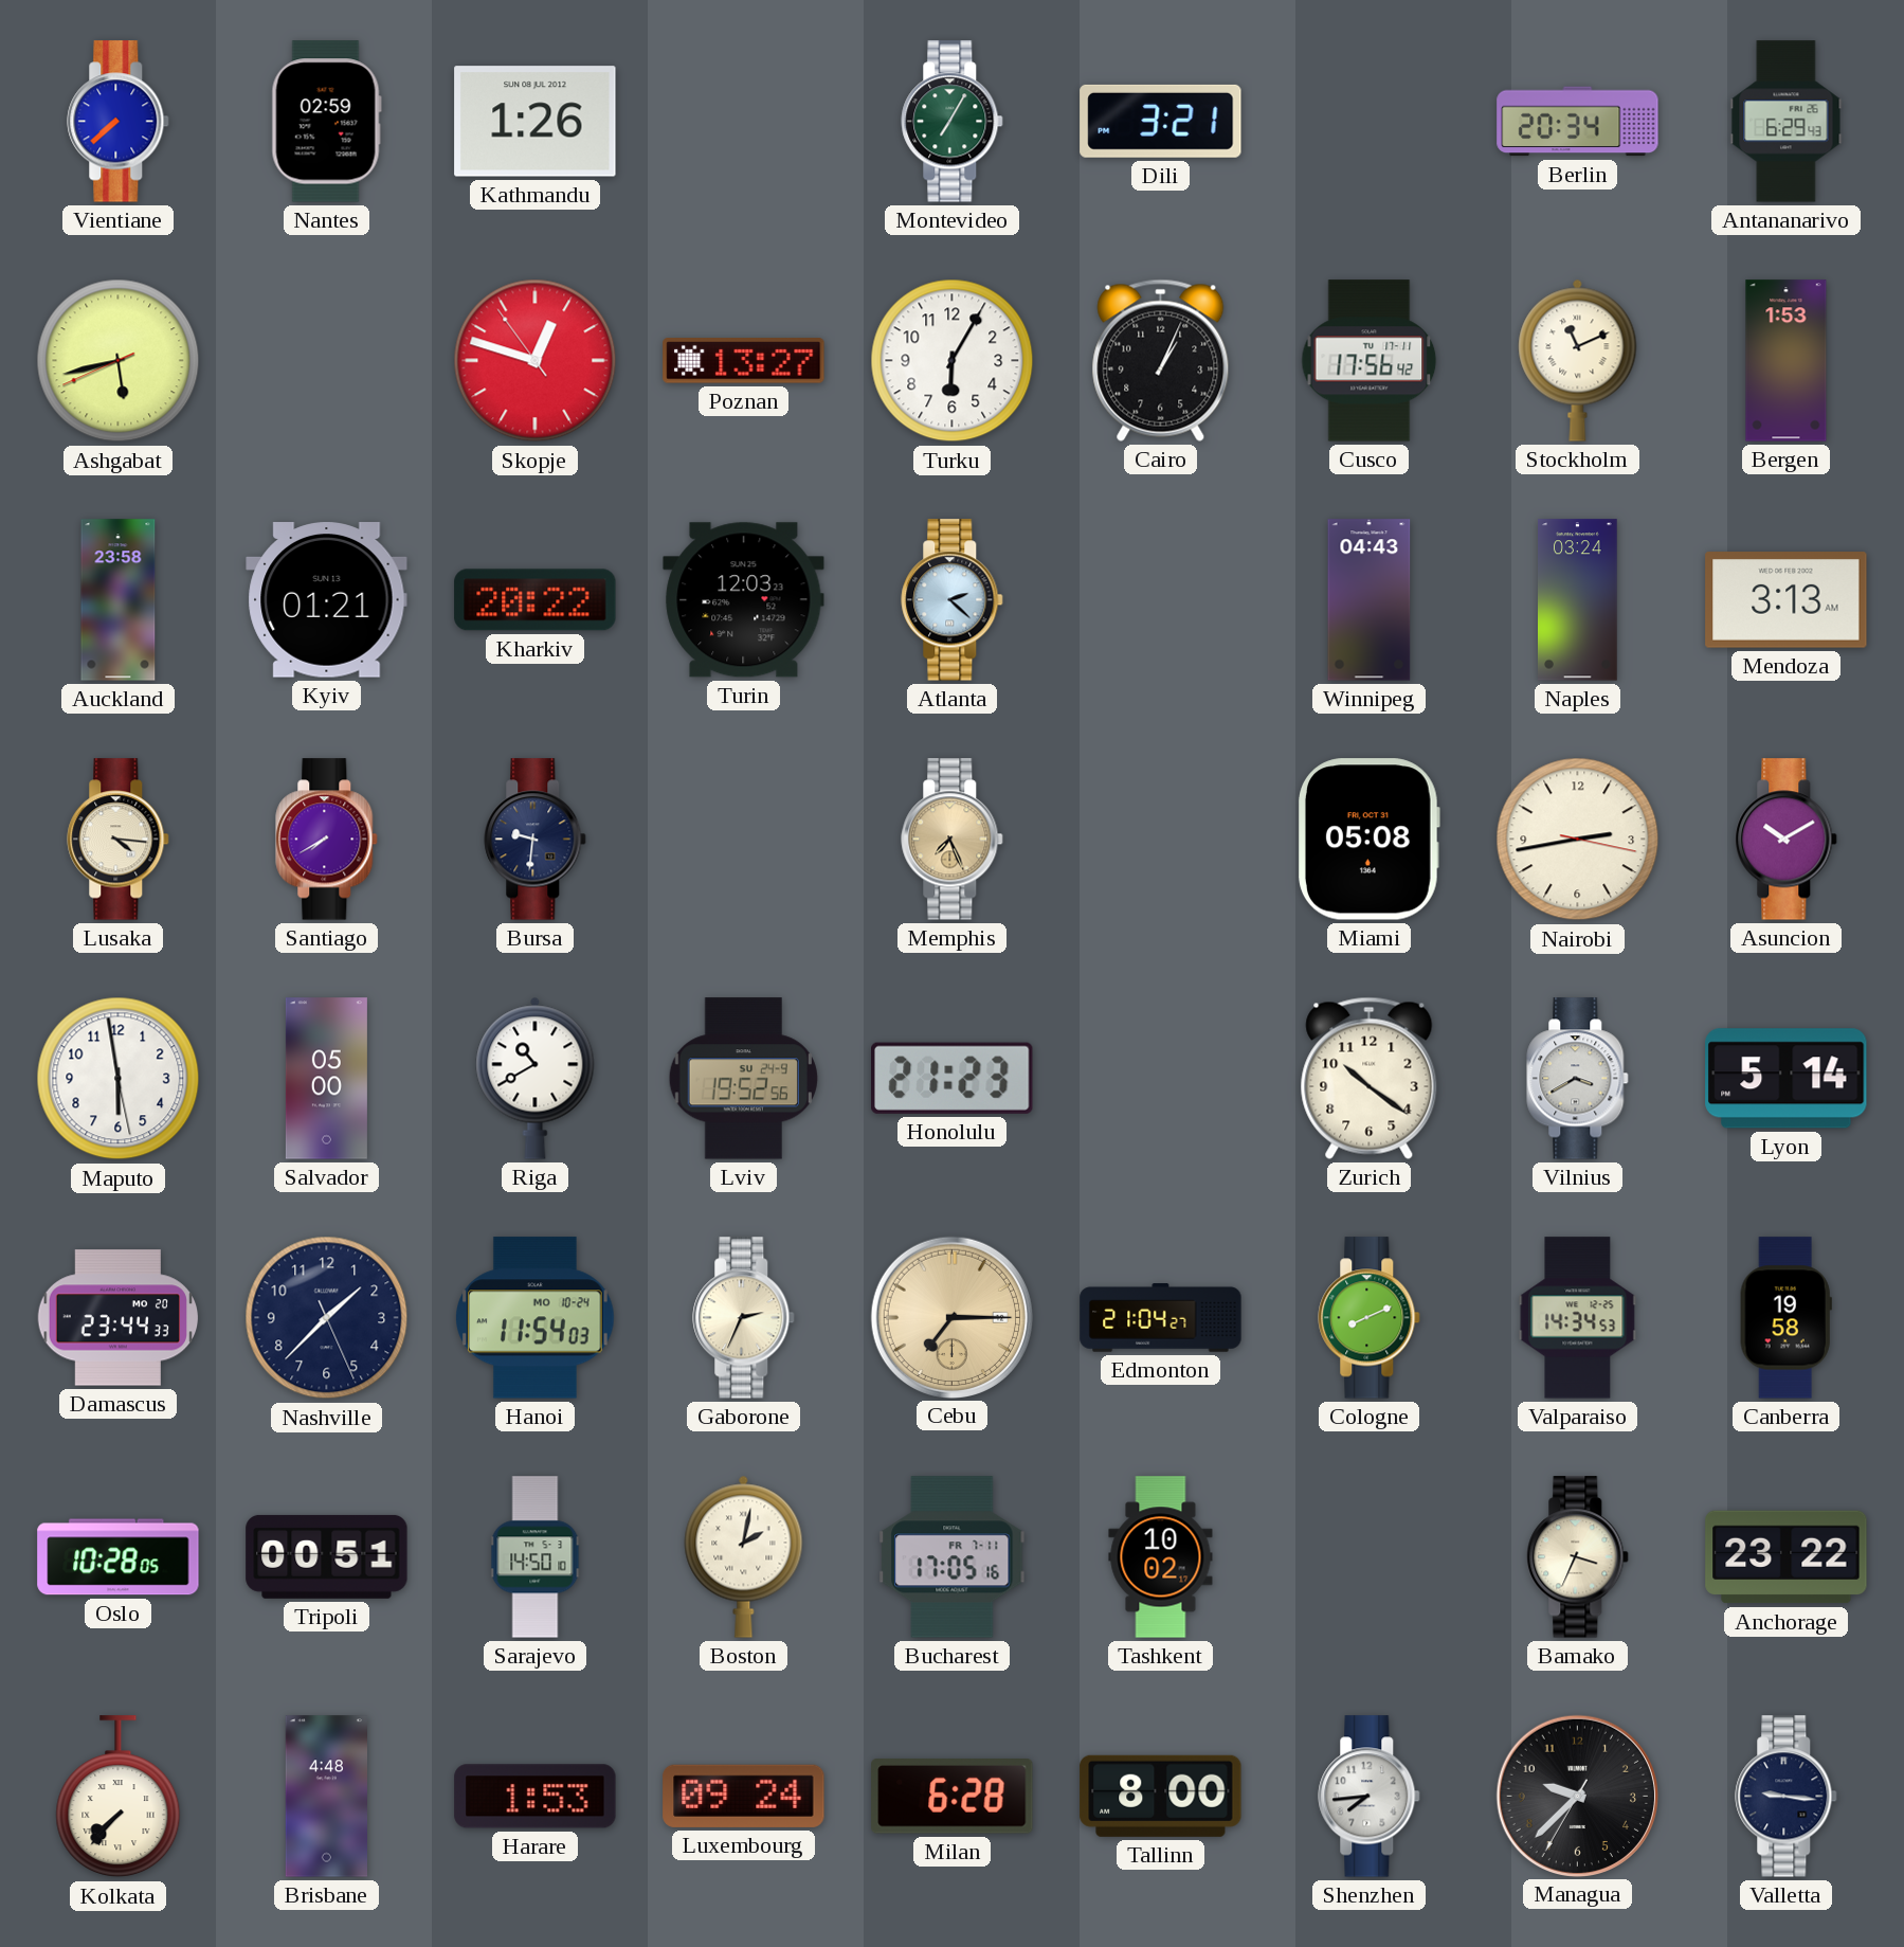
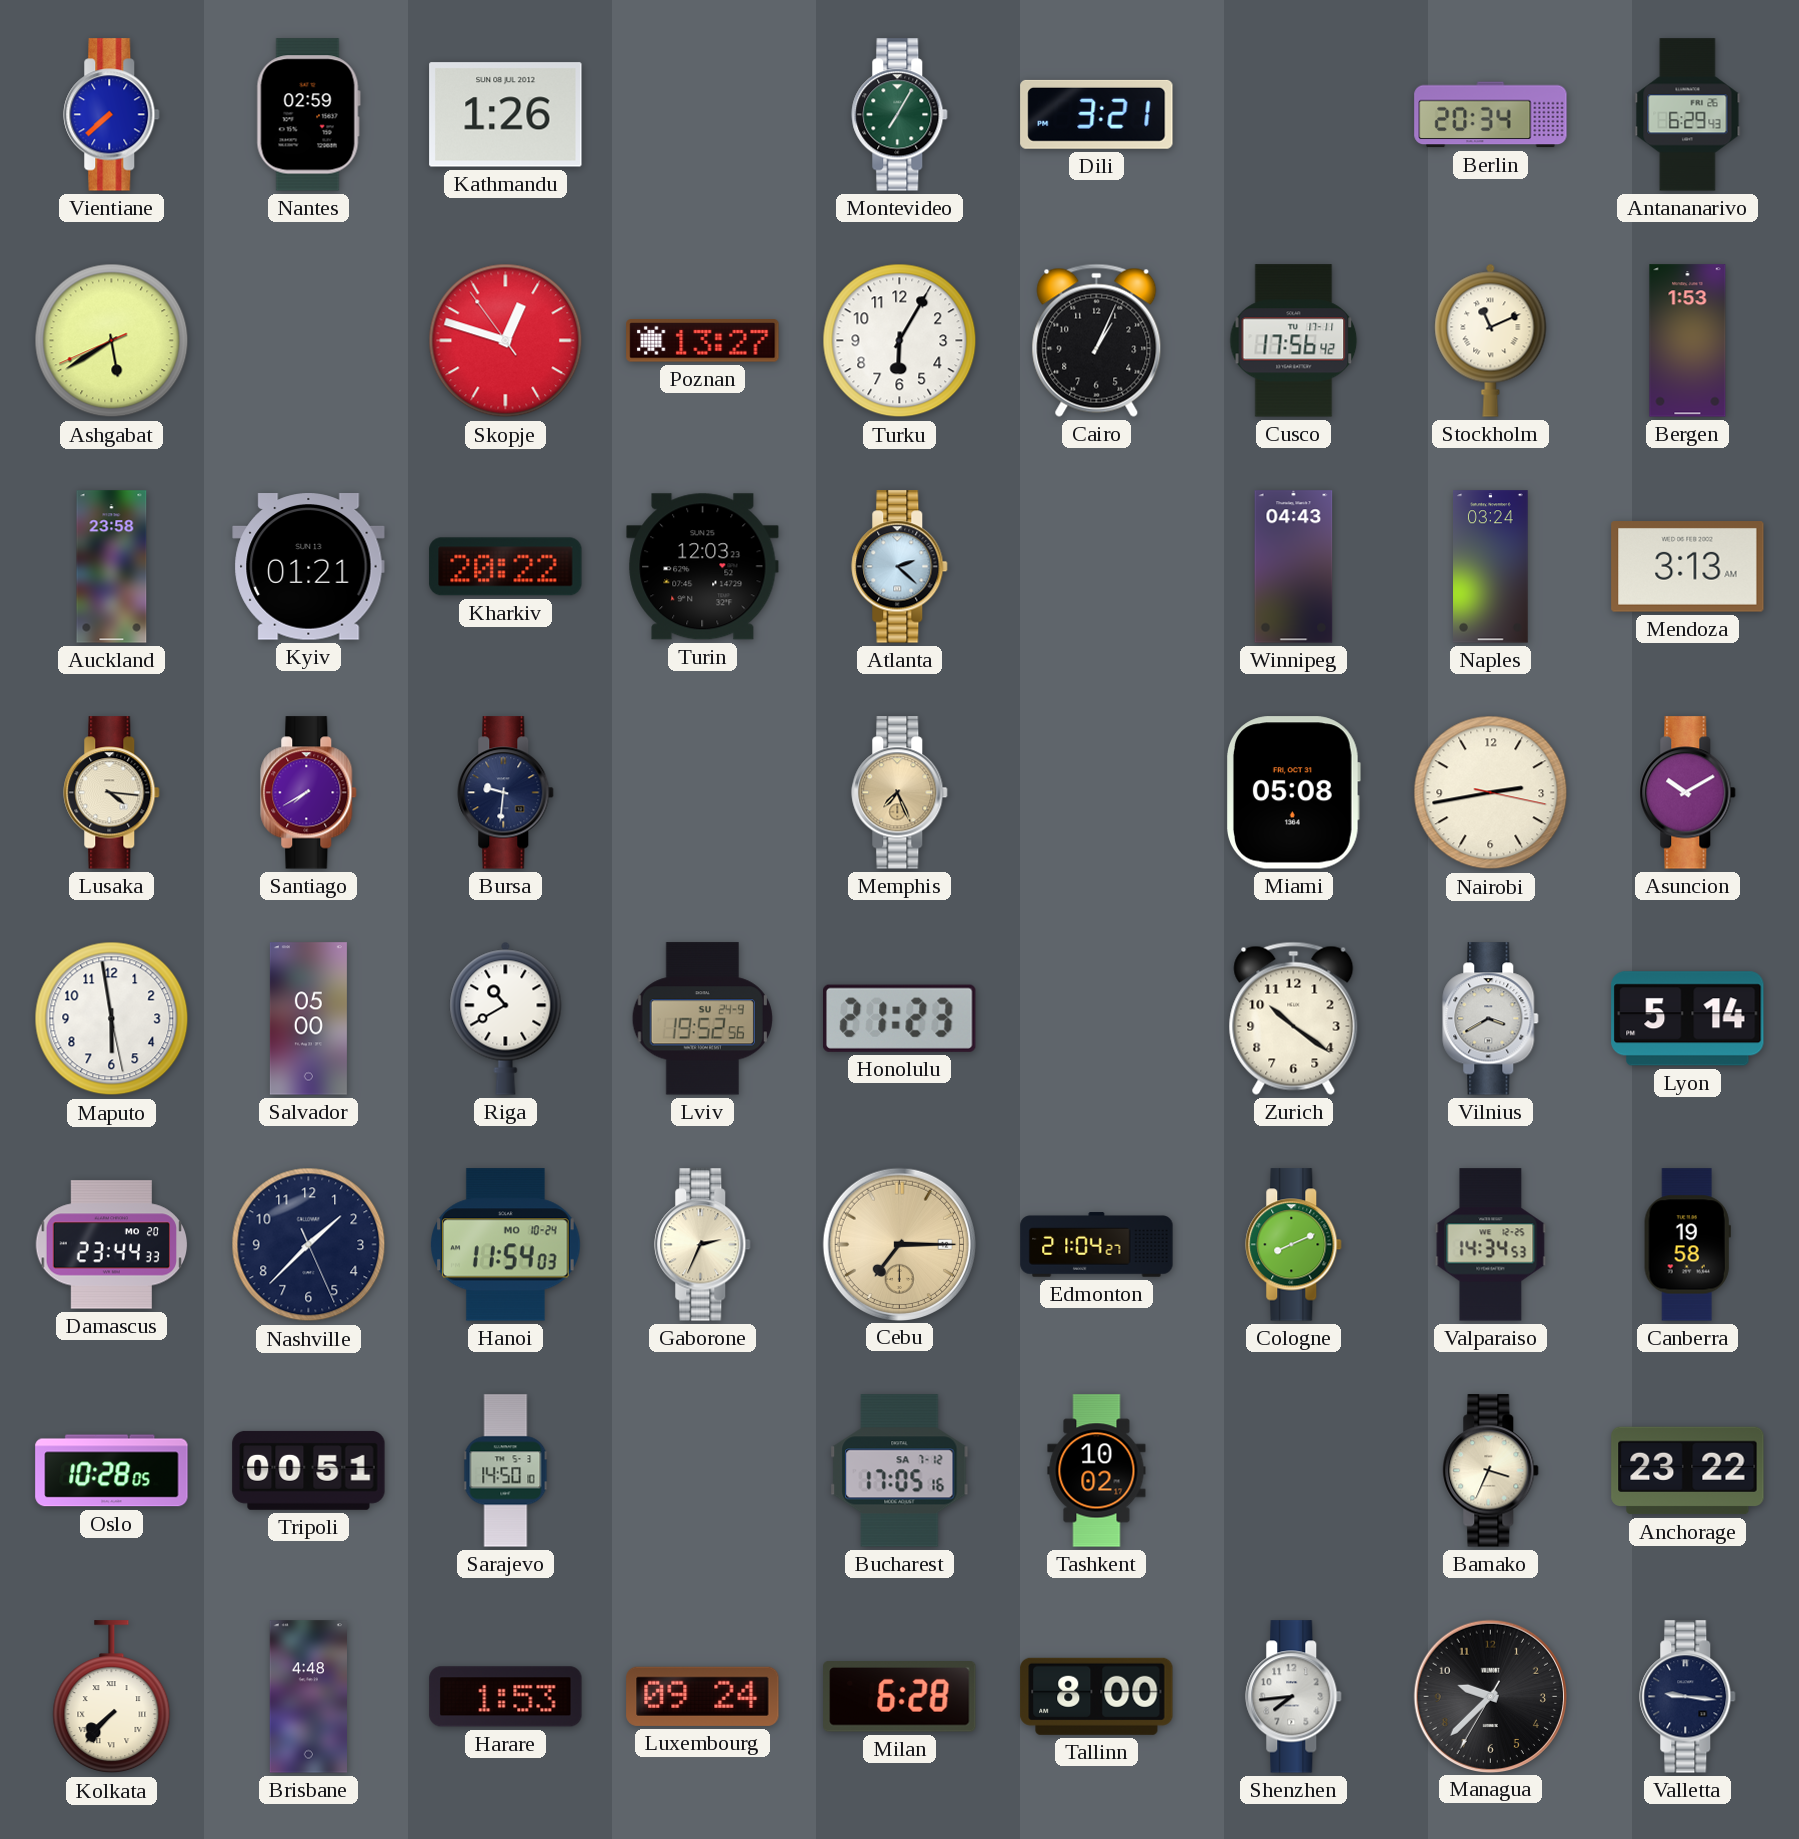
Ashgabat: 5:42 -> 5:39 (112, 341)
Boston: 2:02 -> none (744, 1556)
Bucharest date: FR 7-11 -> SA 7-12 (900, 1471)
